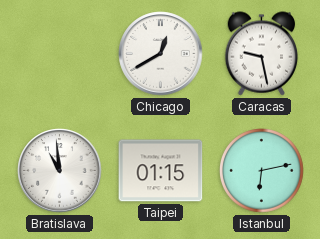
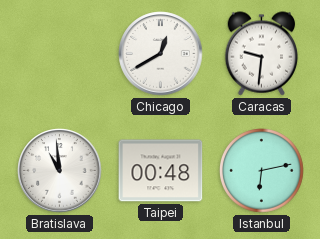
Caracas: 9:28 -> 9:31 (262, 54)
Taipei: 01:15 -> 00:48 (161, 171)
